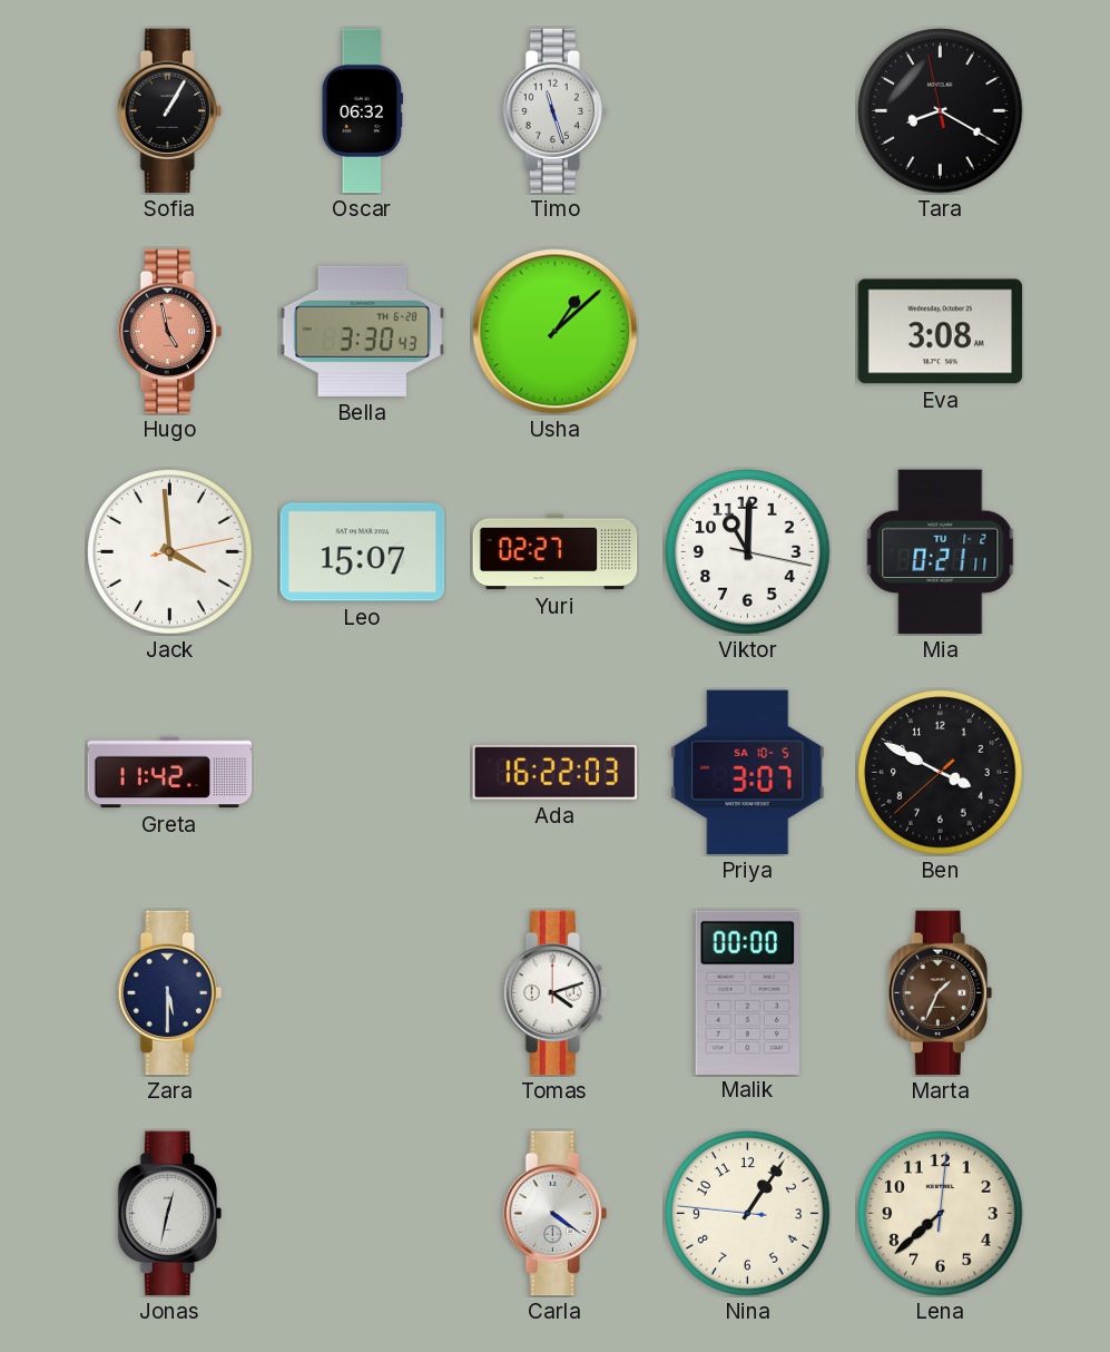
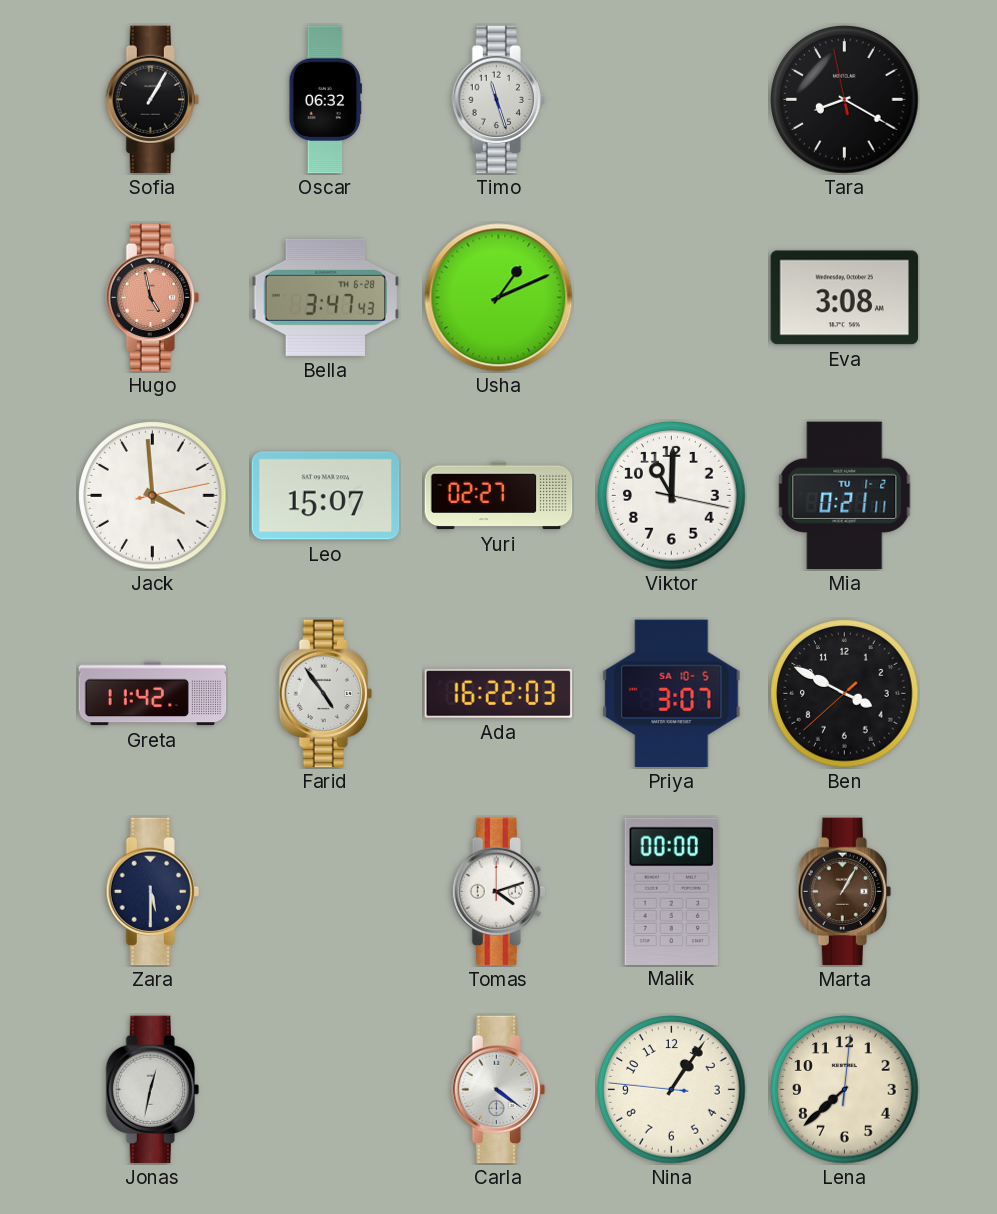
Bella: 3:30 -> 3:47 (326, 297)
Usha: 1:08 -> 1:11 (499, 298)
Farid: none -> 4:54 (325, 694)
Marta: 1:34 -> 1:05 (844, 892)
